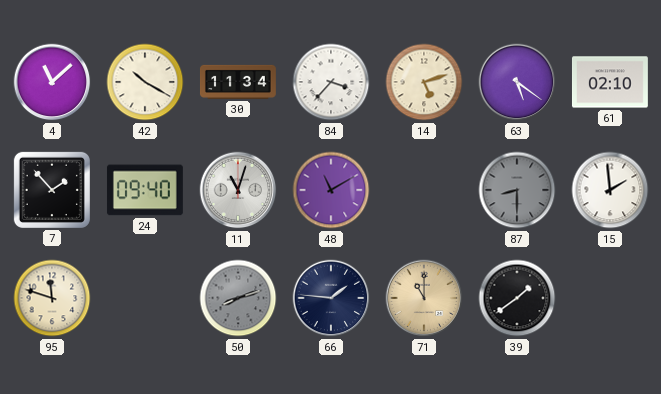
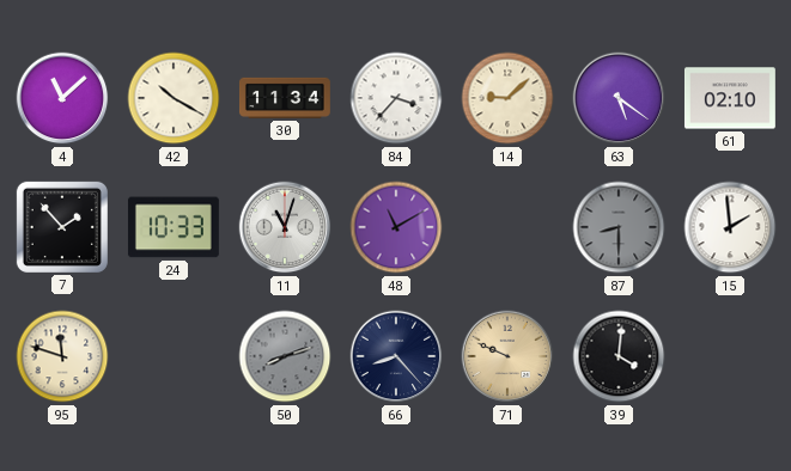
14: 5:12 -> 9:08 (507, 98)
24: 09:40 -> 10:33 (174, 227)
66: 1:46 -> 8:23 (396, 356)
71: 11:00 -> 9:49 (507, 356)
39: 1:39 -> 4:01 (619, 356)
